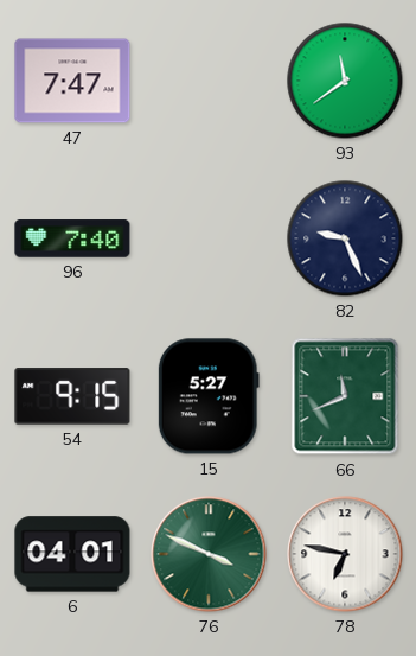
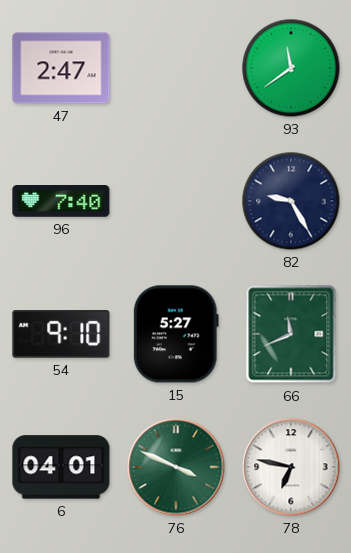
47: 7:47 -> 2:47 (61, 68)
82: 9:26 -> 9:25 (291, 201)
54: 9:15 -> 9:10 (61, 334)
